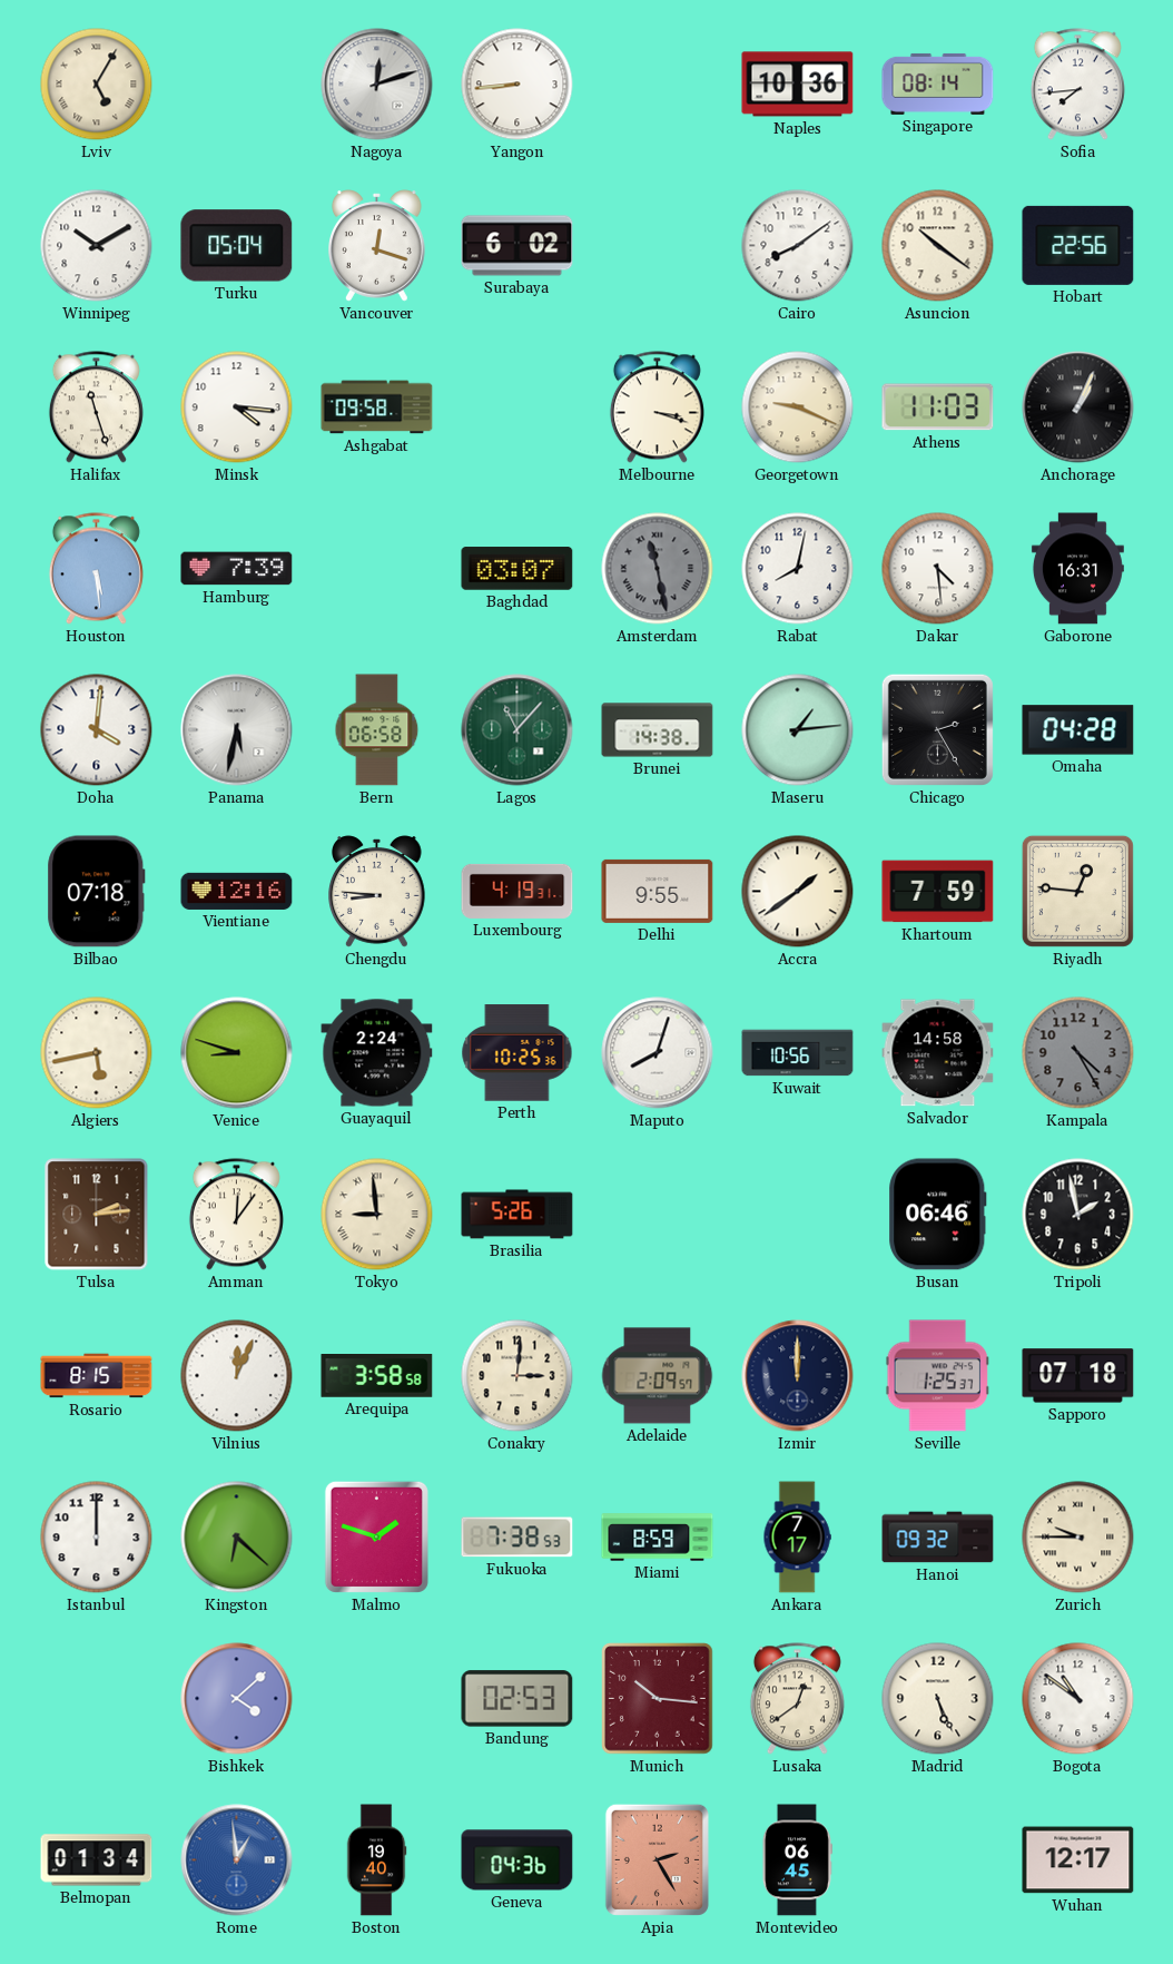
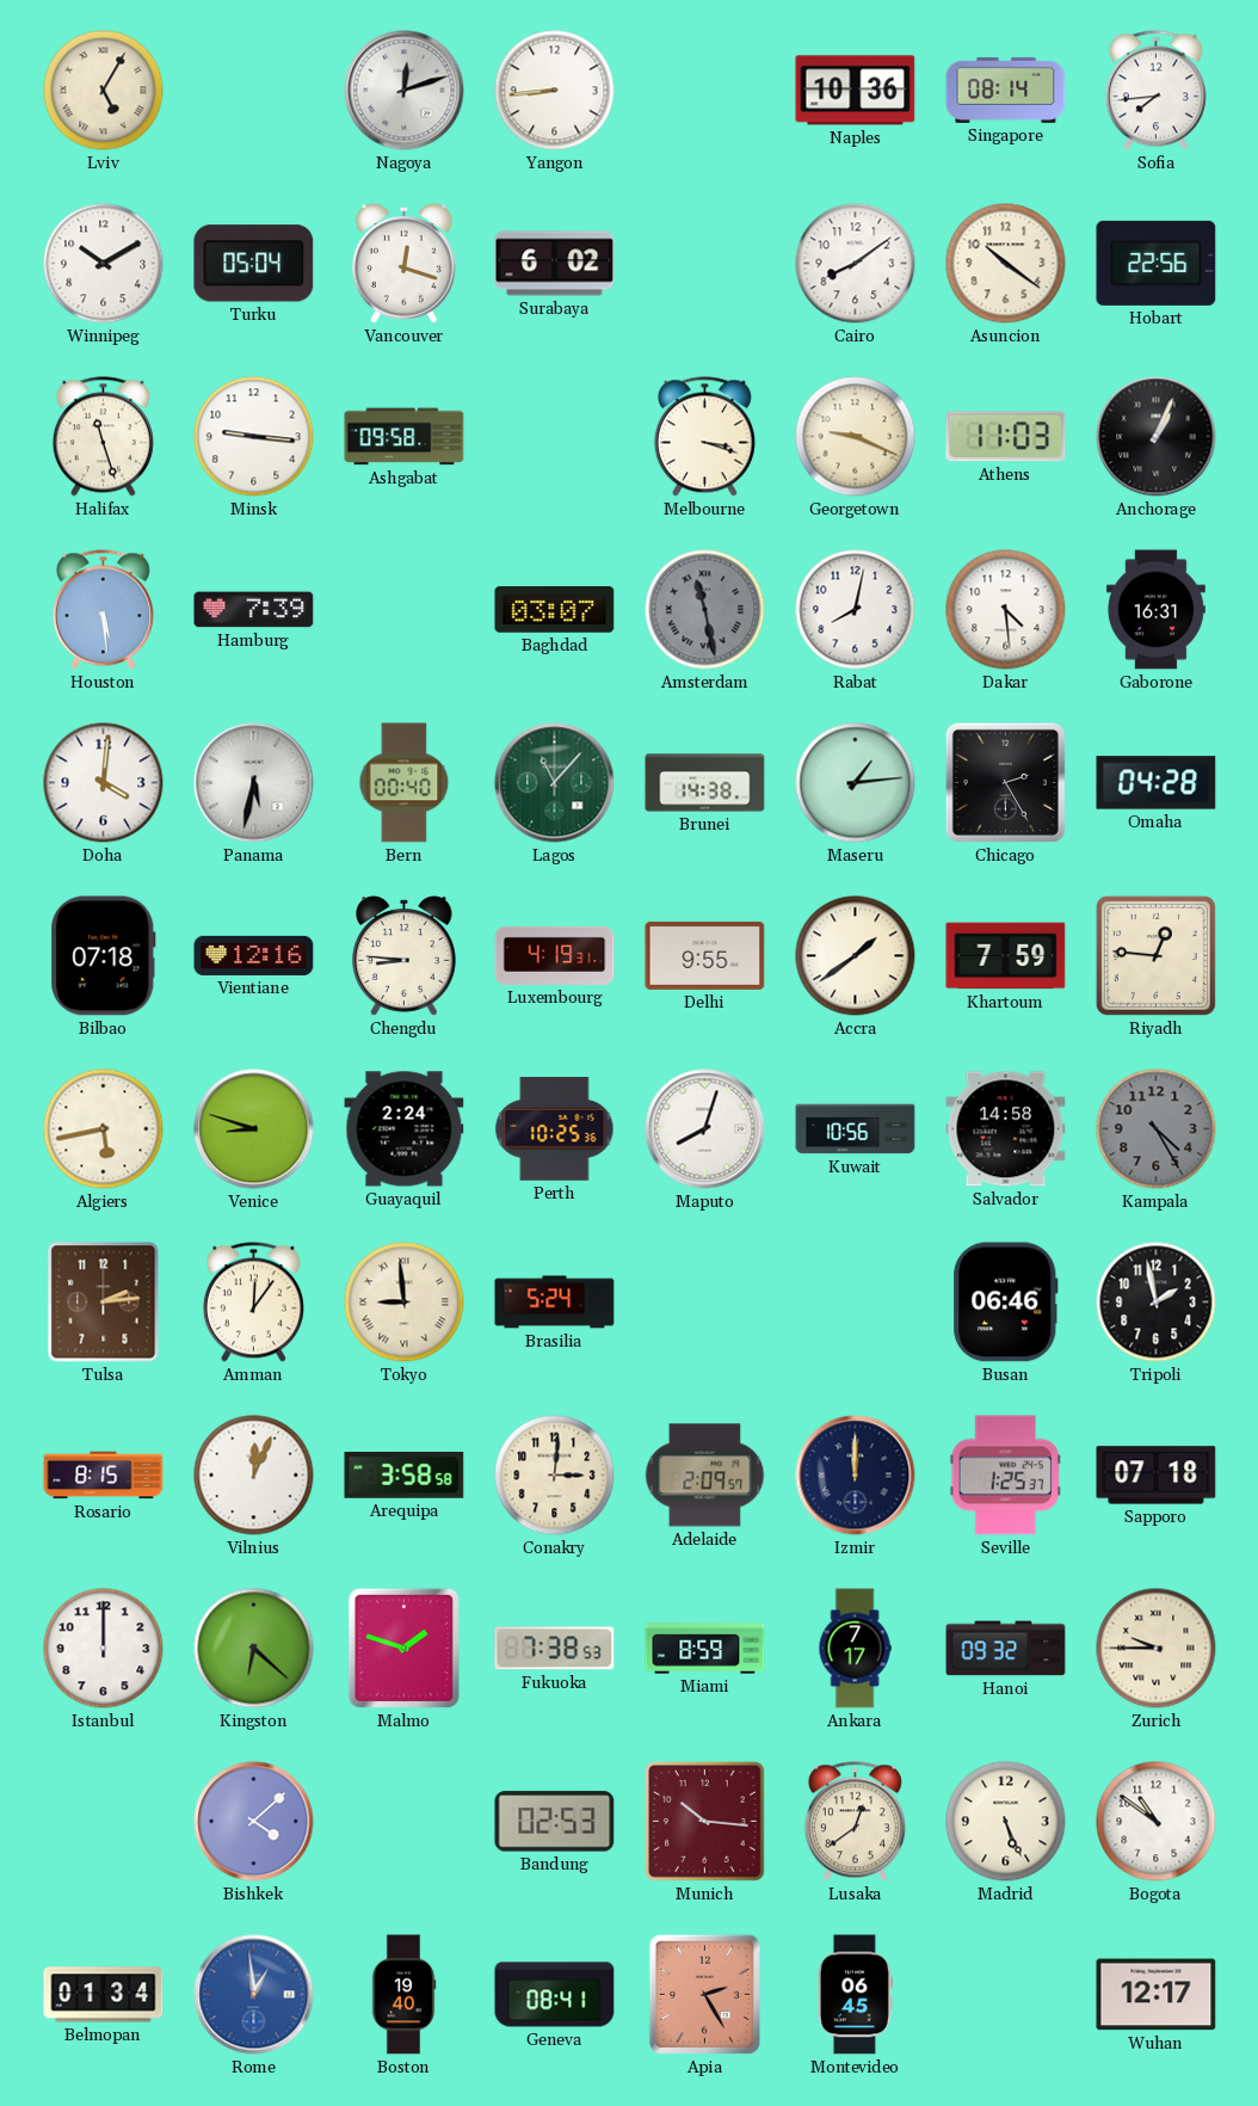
Minsk: 4:16 -> 9:16 (254, 437)
Bern: 06:58 -> 00:40 (405, 783)
Brasilia: 5:26 -> 5:24 (555, 1303)
Geneva: 04:36 -> 08:41 (555, 1995)
